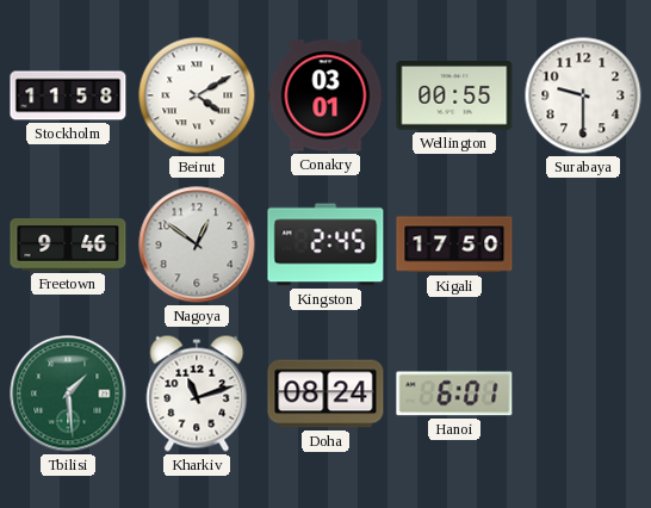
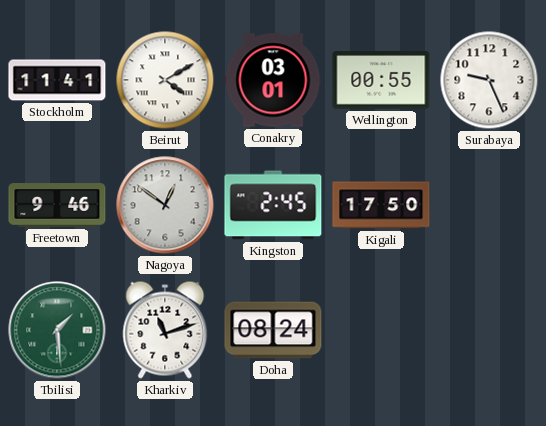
Stockholm: 11:58 -> 11:41 (57, 80)
Surabaya: 9:30 -> 9:26 (489, 80)
Hanoi: 6:01 -> none (454, 394)
